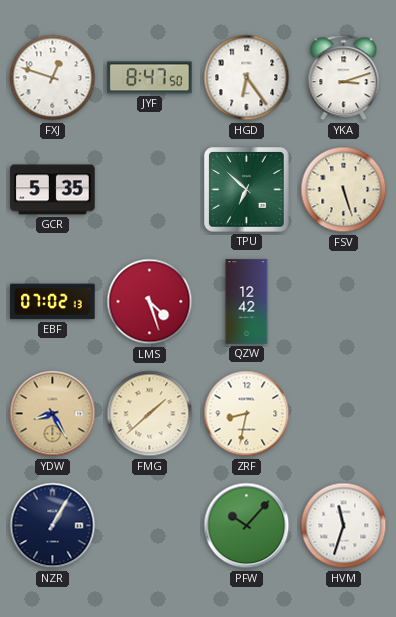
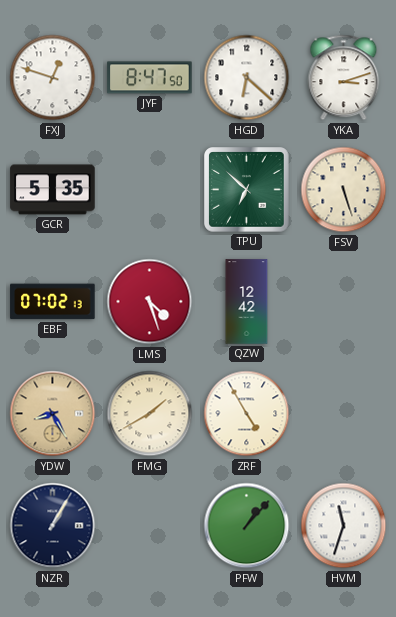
HGD: 6:24 -> 6:22 (247, 78)
FMG: 1:38 -> 1:40 (150, 414)
ZRF: 8:32 -> 4:55 (247, 414)
PFW: 10:07 -> 1:07 (247, 526)
